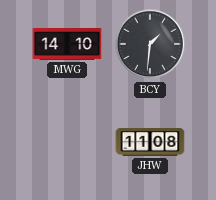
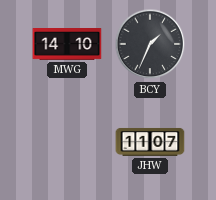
BCY: 1:31 -> 1:34 (150, 44)
JHW: 11:08 -> 11:07 (150, 142)
